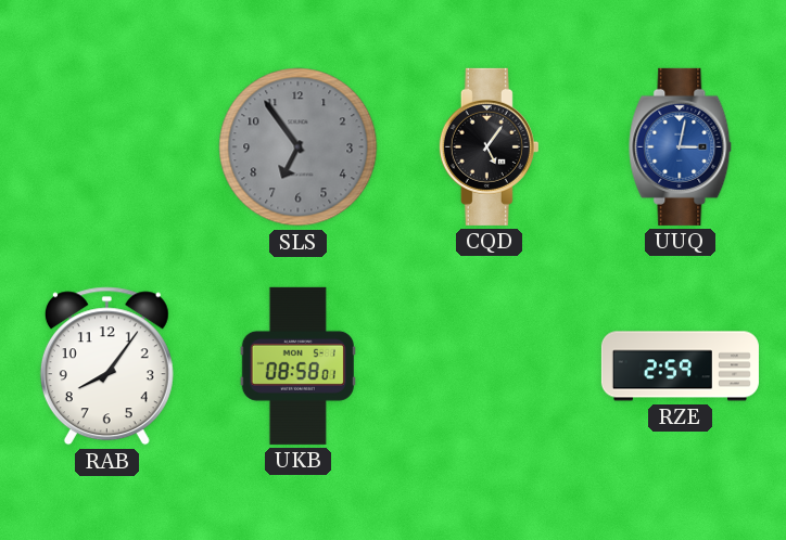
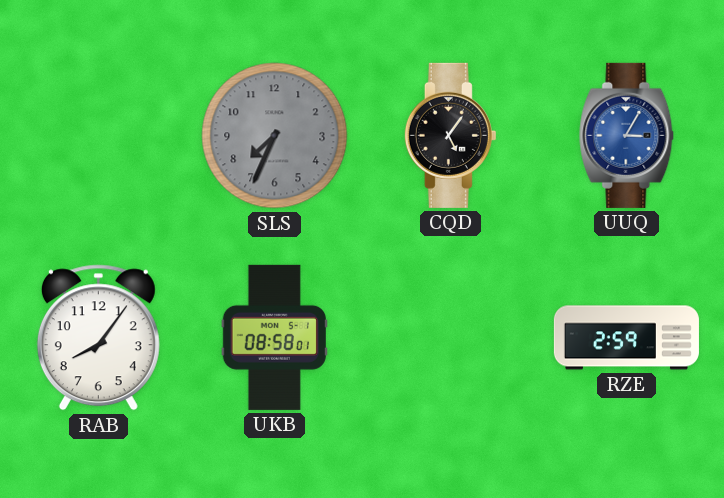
SLS: 6:54 -> 7:34 (275, 136)
UUQ: 3:02 -> 3:05 (627, 135)
